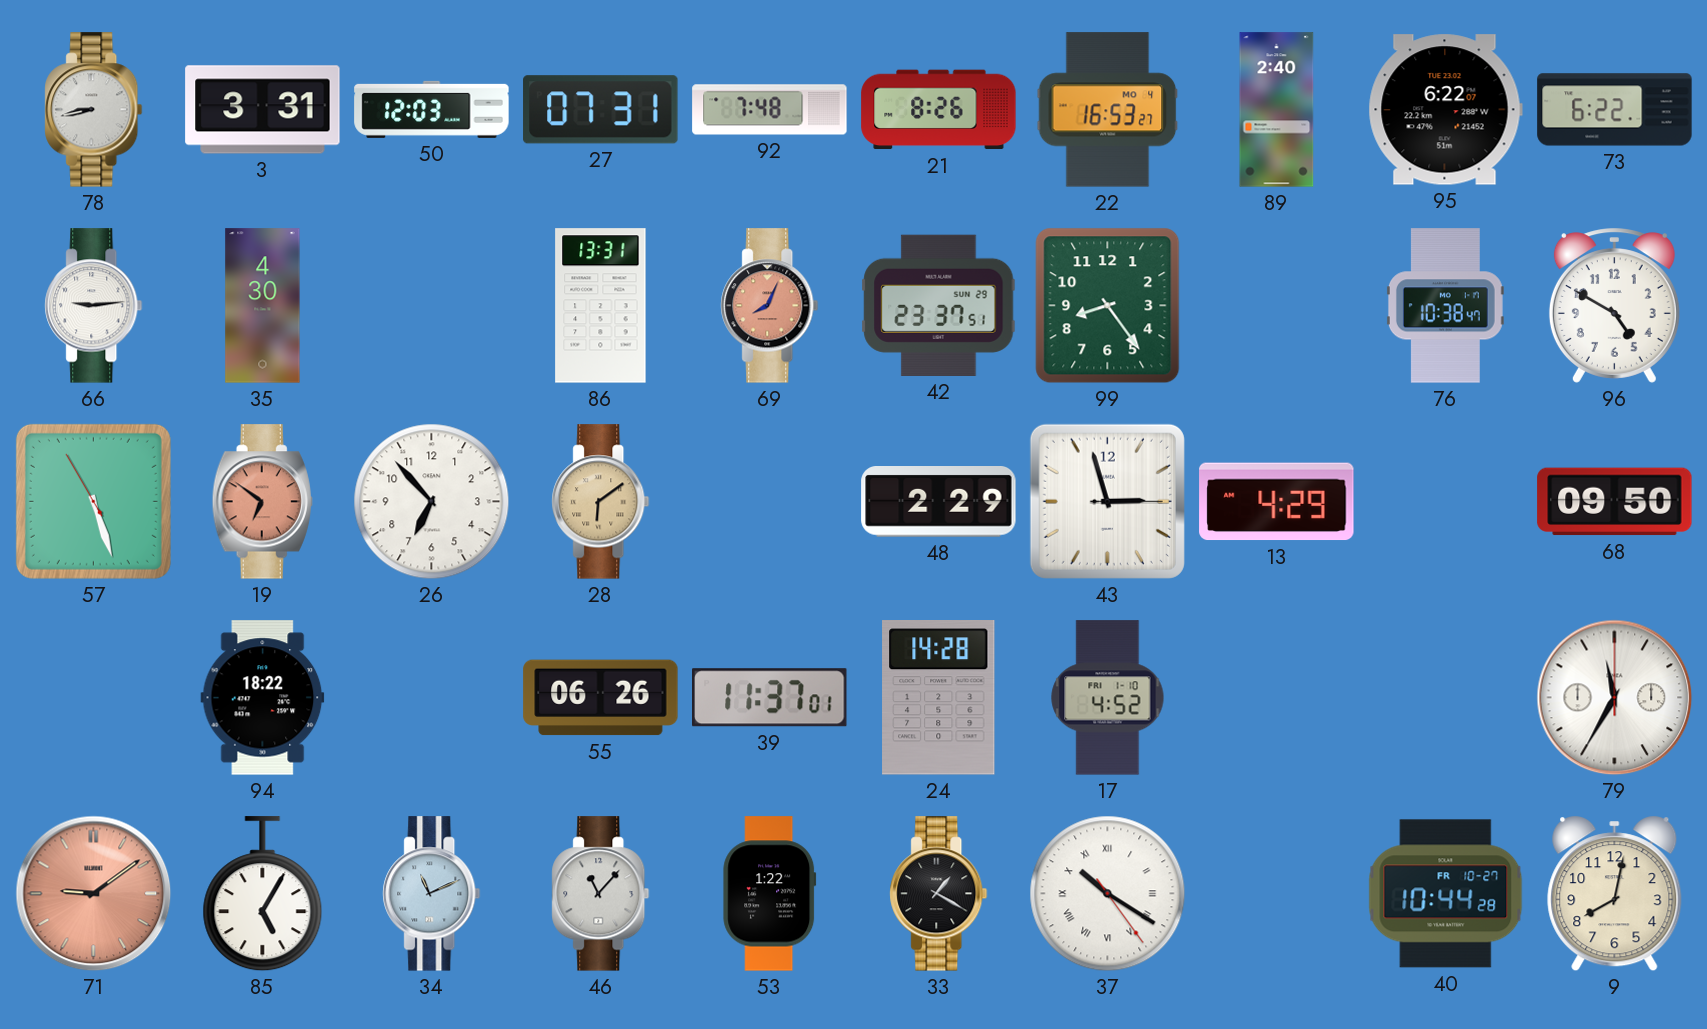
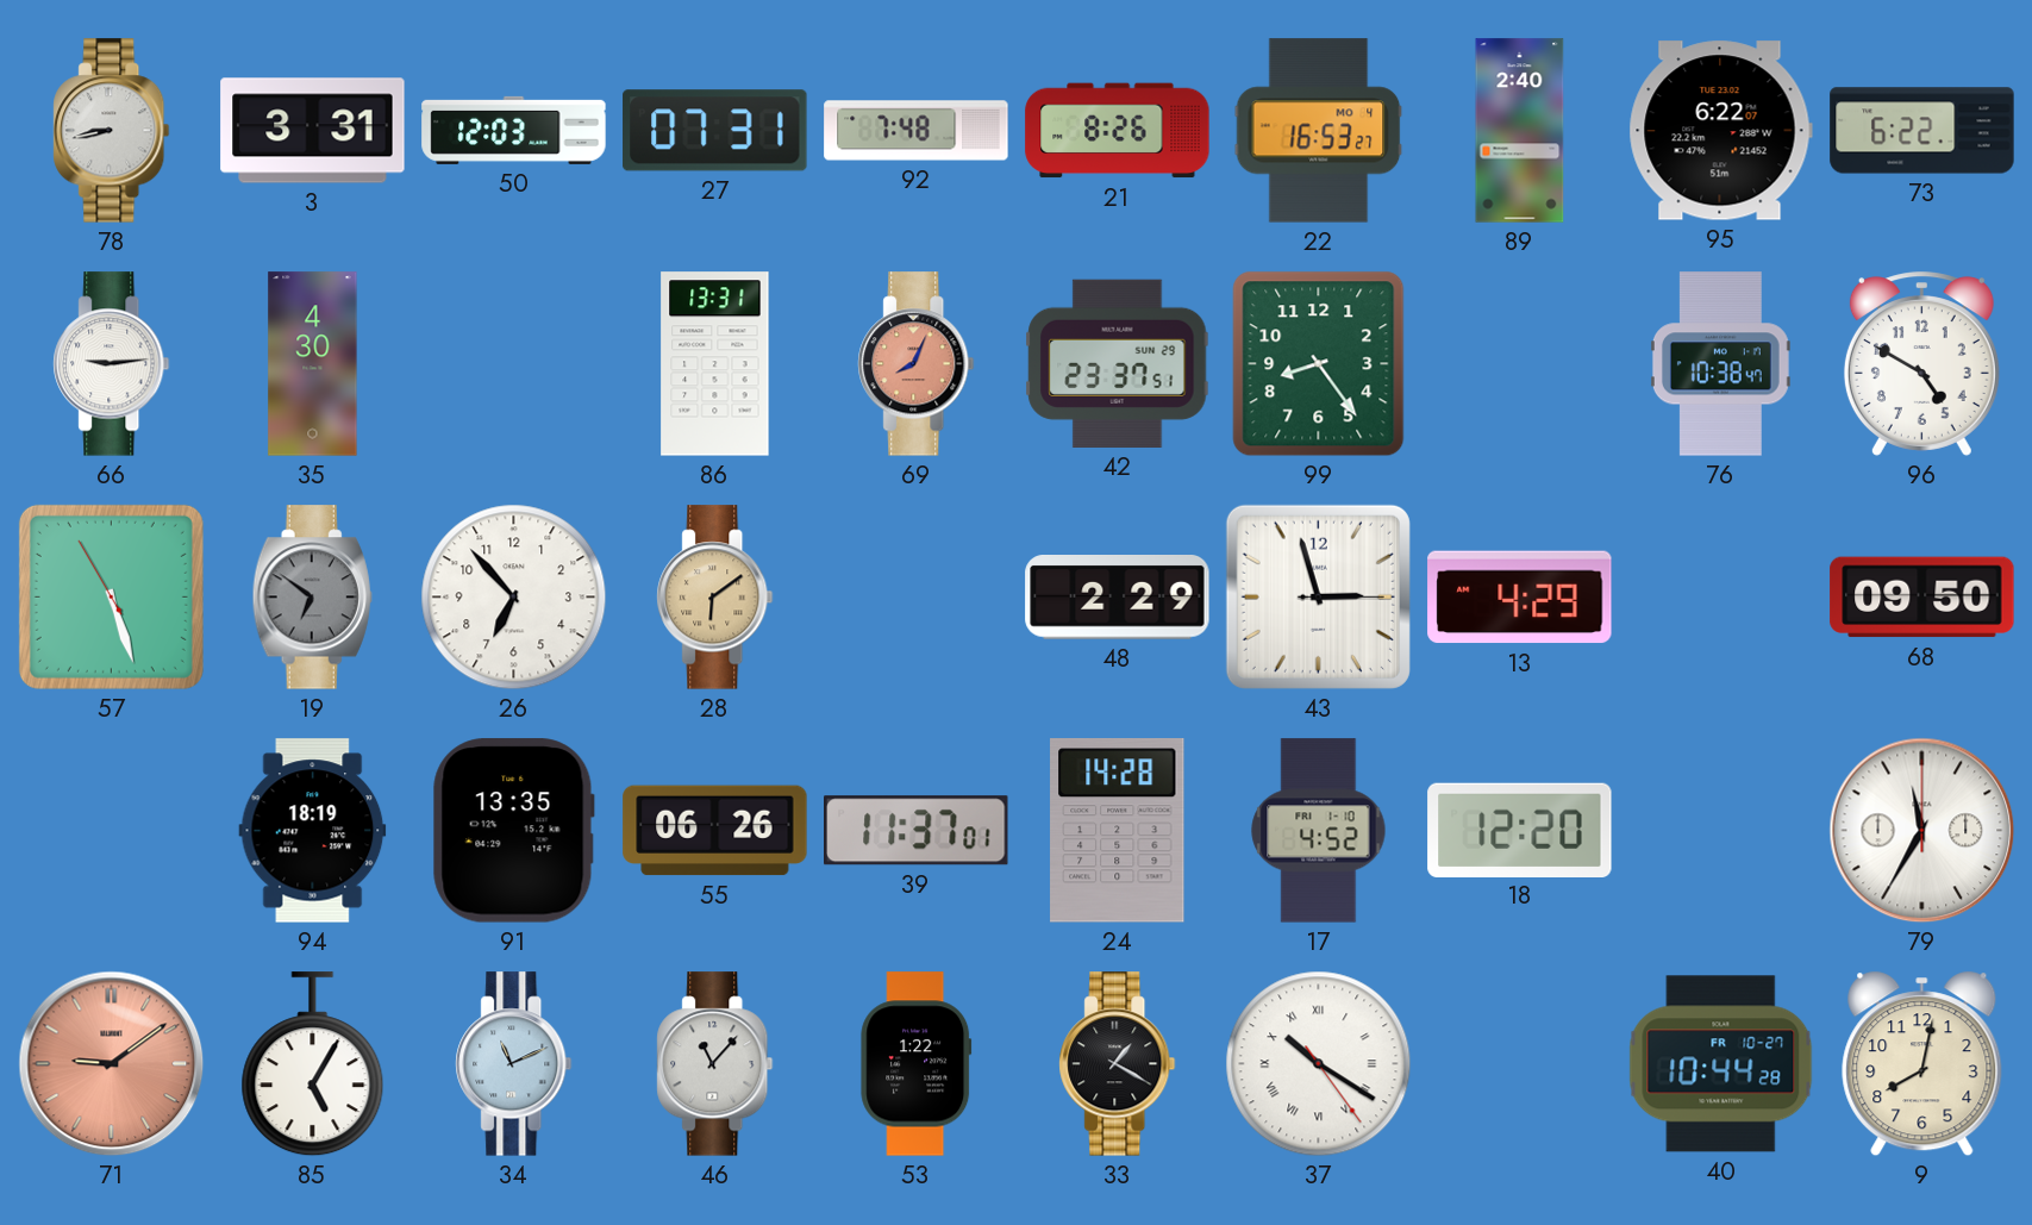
19 dial: salmon -> grey (312, 598)
94: 18:22 -> 18:19 (313, 831)
91: none -> 13:35 (513, 831)
18: none -> 12:20 (1520, 830)
